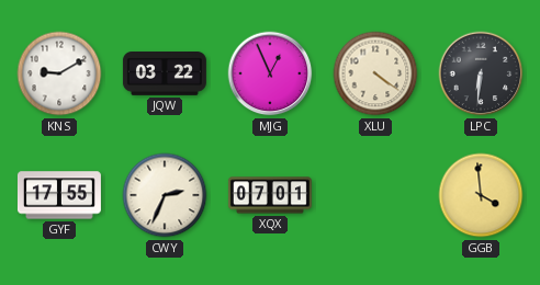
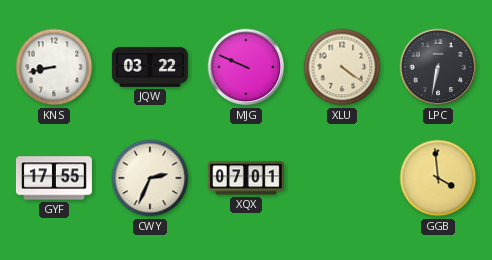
KNS: 9:10 -> 8:43 (54, 67)
MJG: 12:56 -> 9:49 (246, 67)
LPC: 6:31 -> 6:32 (438, 67)
